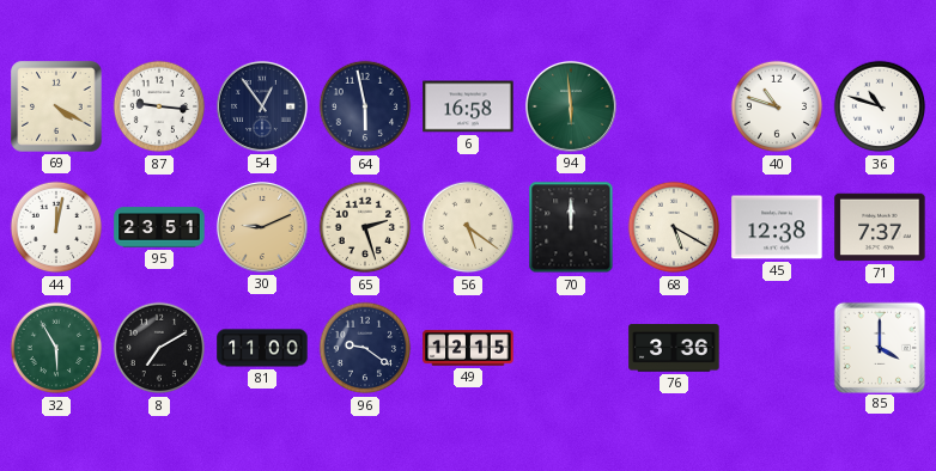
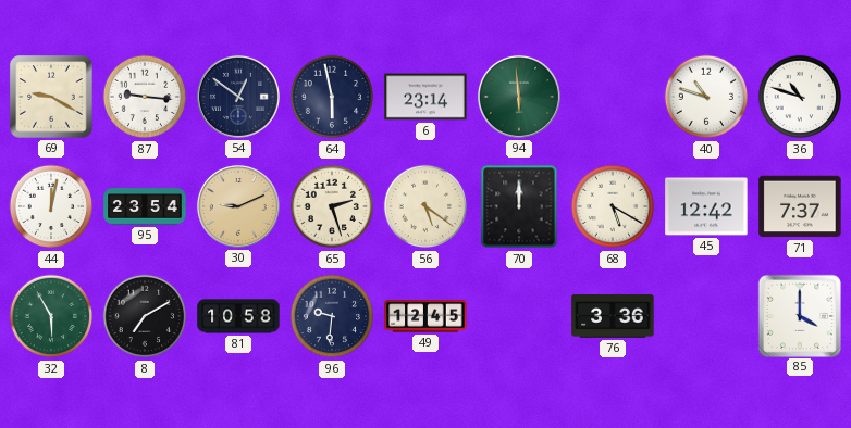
69: 4:20 -> 9:20 (51, 97)
54: 12:54 -> 12:51 (238, 97)
6: 16:58 -> 23:14 (425, 97)
95: 23:51 -> 23:54 (145, 206)
45: 12:38 -> 12:42 (706, 206)
81: 11:00 -> 10:58 (238, 316)
96: 9:21 -> 9:31 (332, 316)
49: 12:15 -> 12:45 (425, 316)
